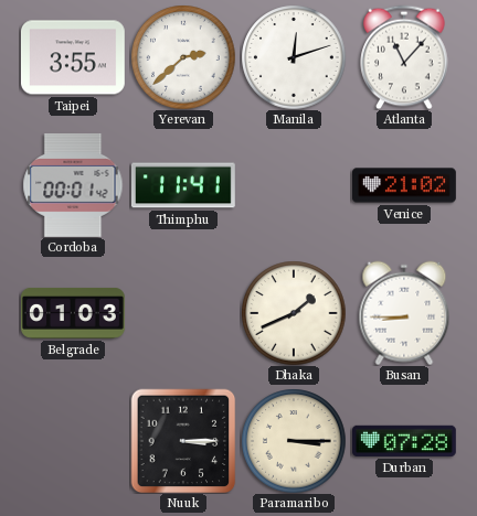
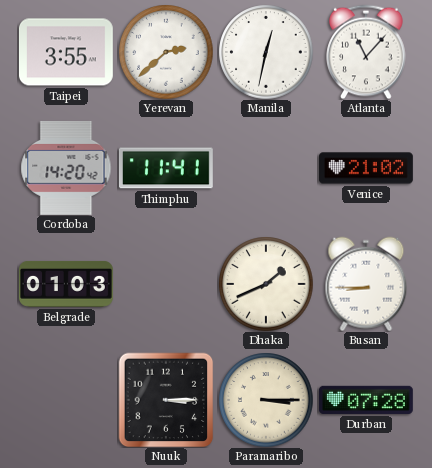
Manila: 12:12 -> 12:32 (266, 52)
Cordoba: 00:01 -> 14:20 (66, 168)
